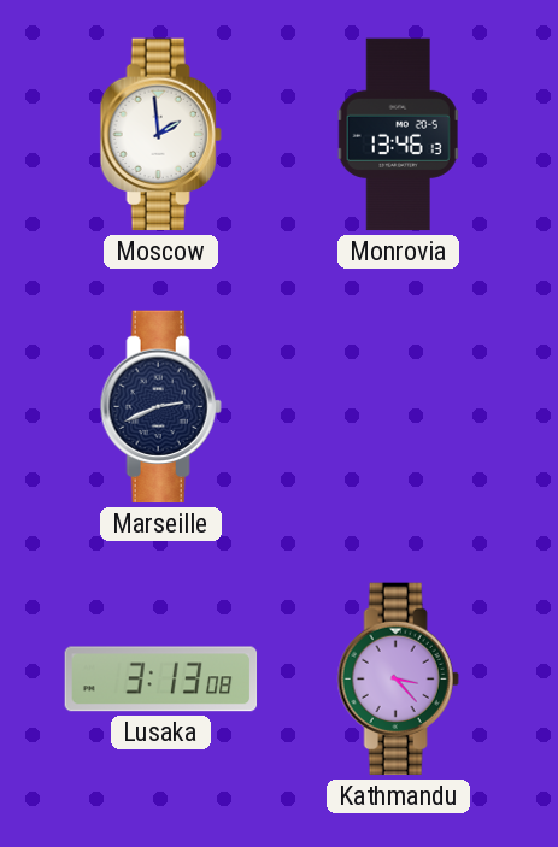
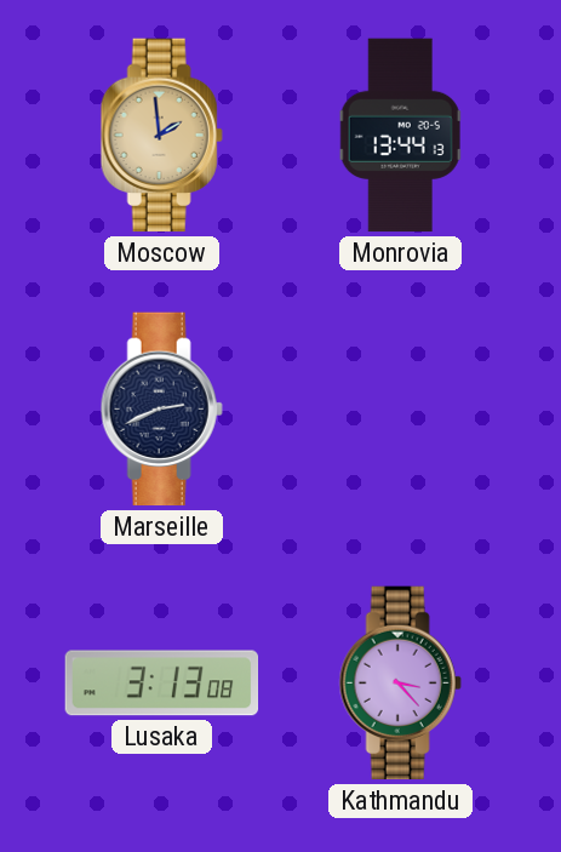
Moscow dial: white -> champagne (161, 136)
Monrovia: 13:46 -> 13:44 (401, 136)
